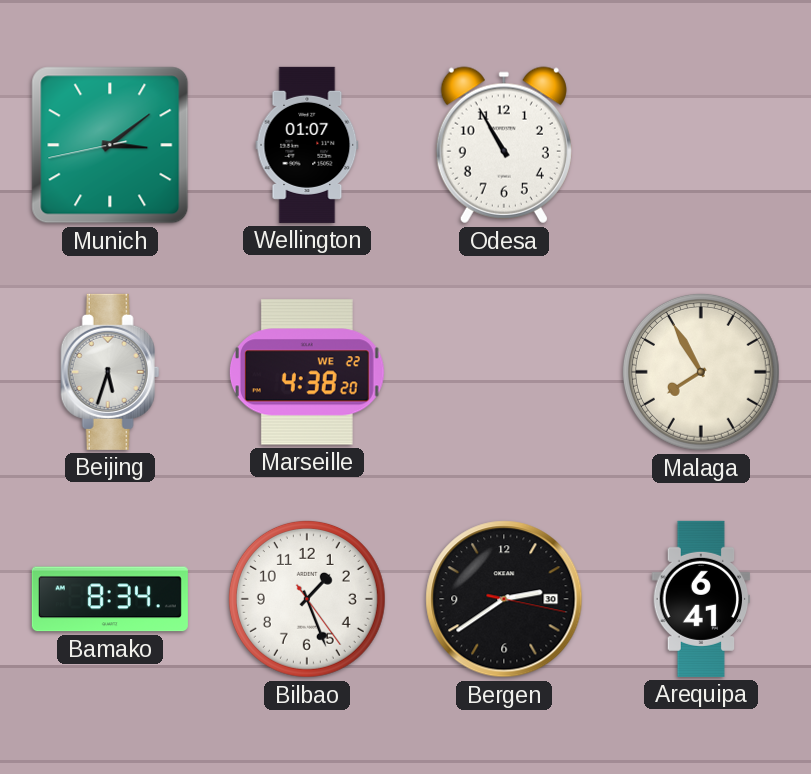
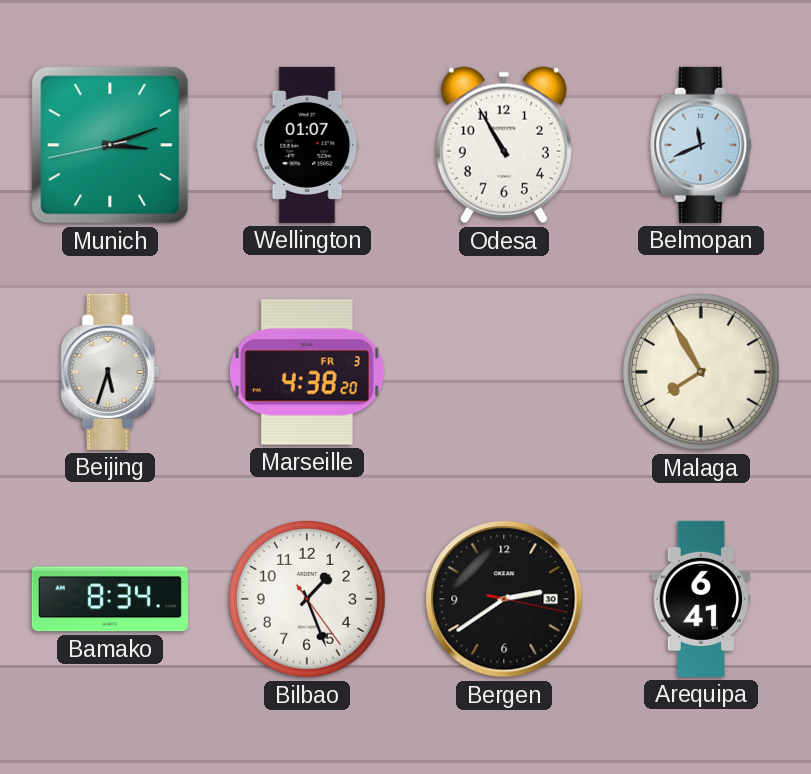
Munich: 3:08 -> 3:11 (110, 145)
Belmopan: none -> 11:41 (702, 145)
Marseille date: WE 22 -> FR 3 (307, 372)
